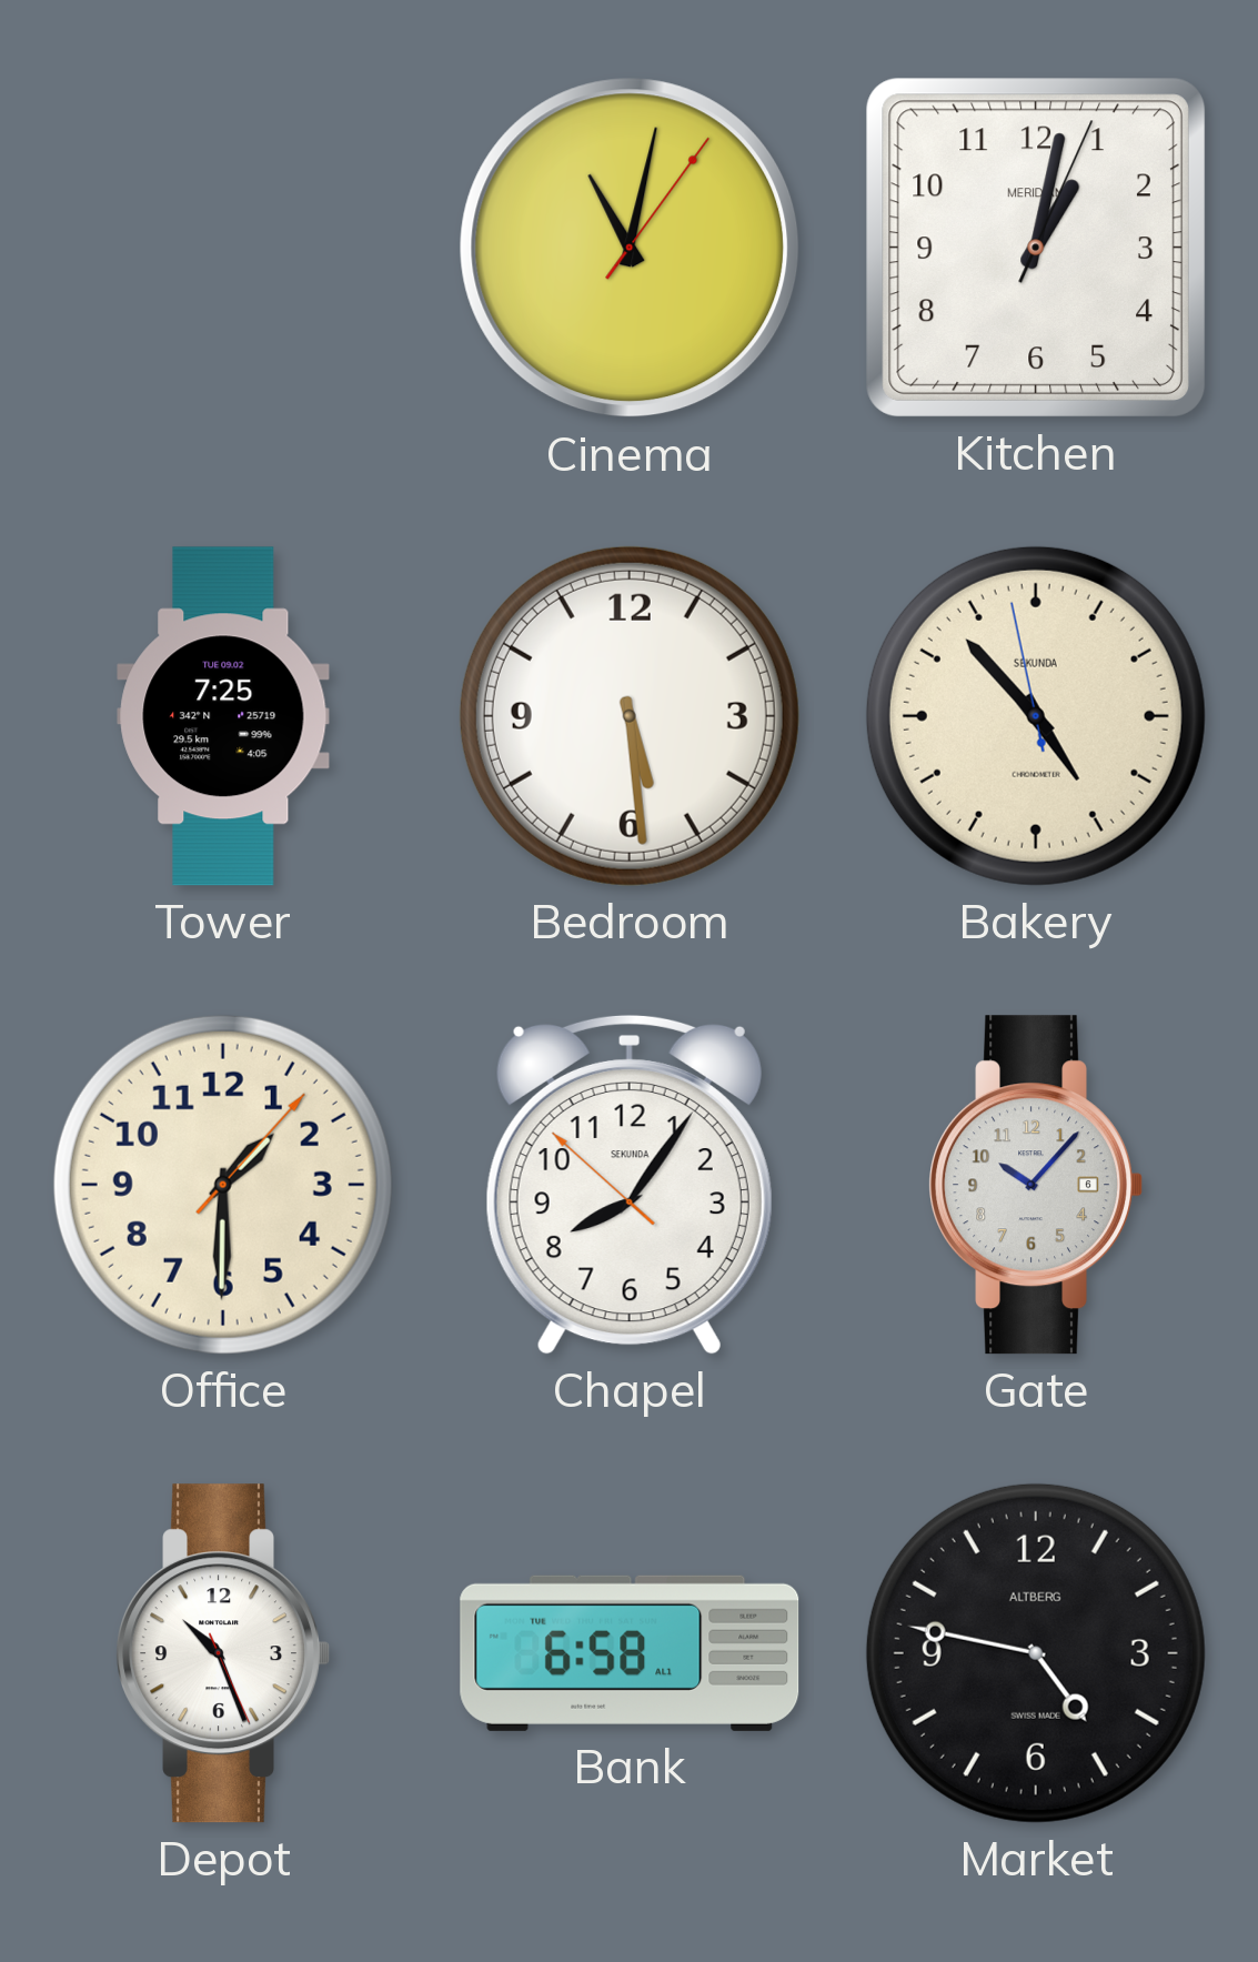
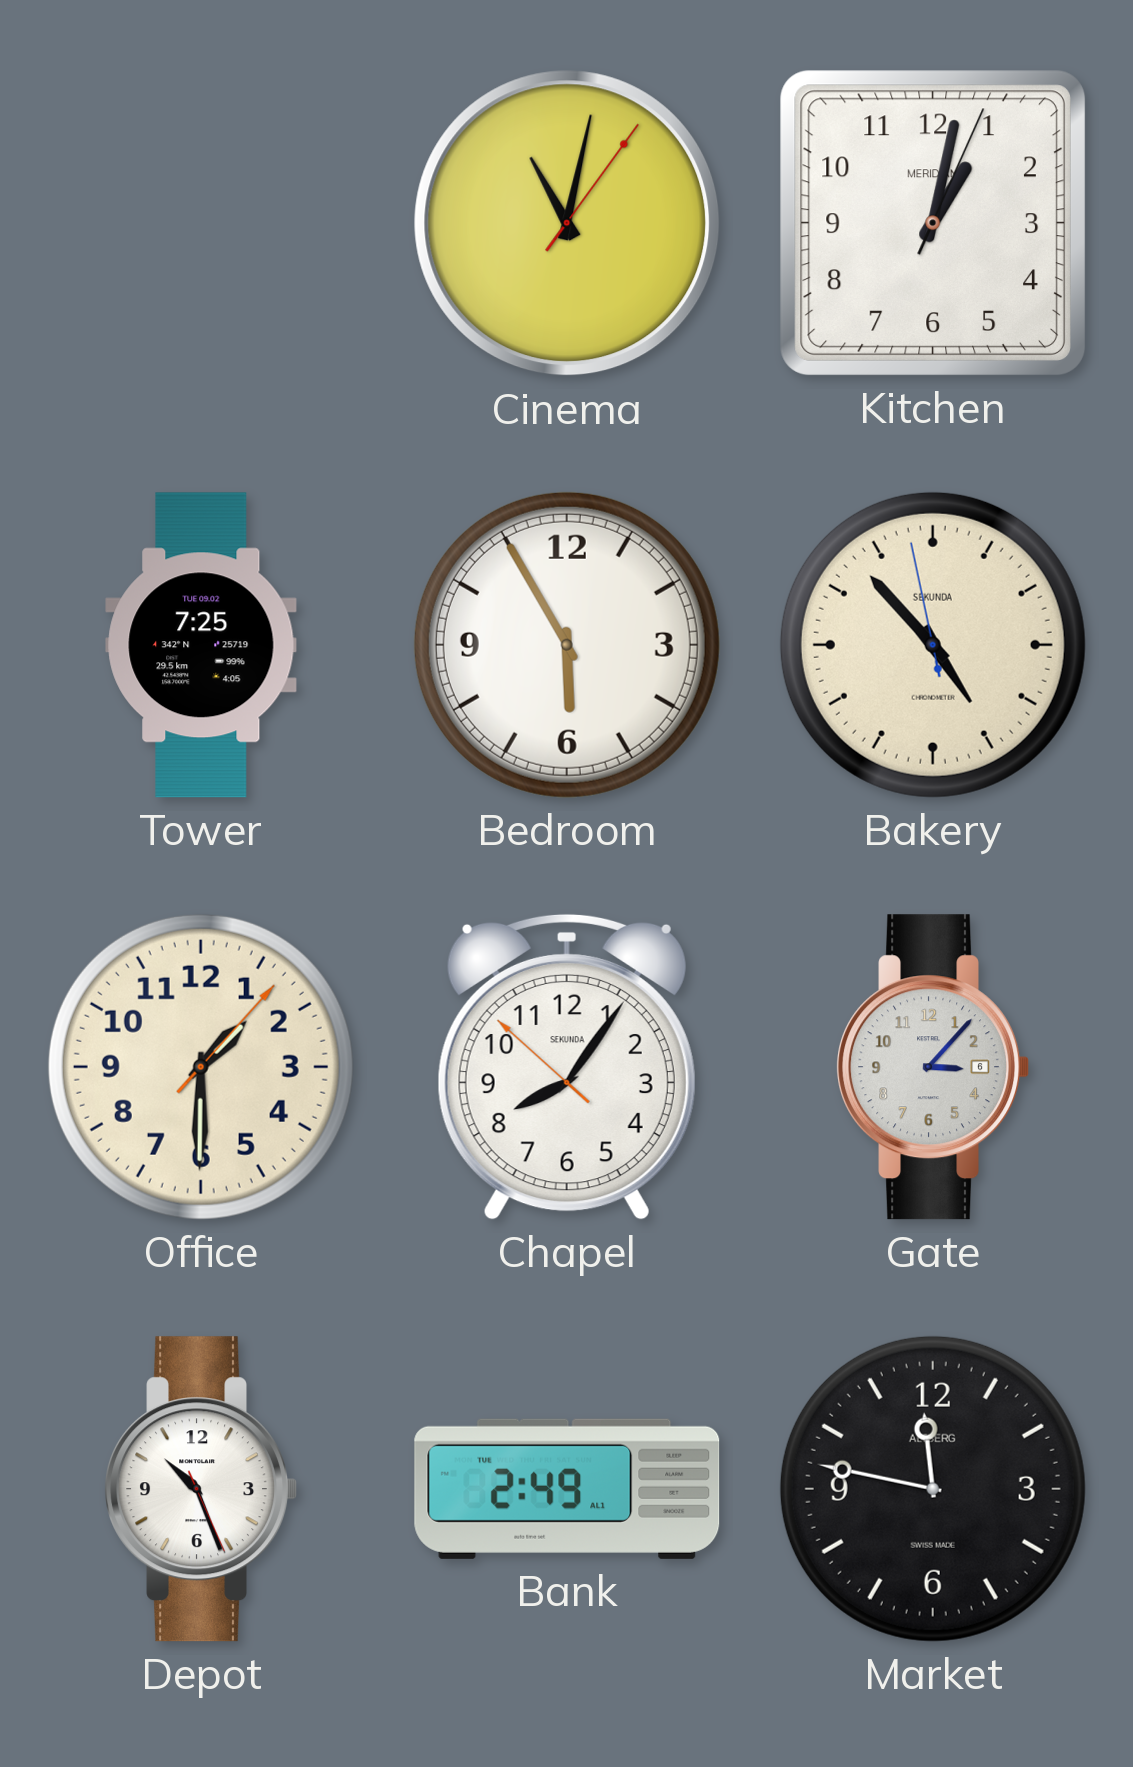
Bedroom: 5:29 -> 5:55 (567, 645)
Gate: 10:07 -> 3:07 (932, 1067)
Bank: 6:58 -> 2:49 (567, 1489)
Market: 4:47 -> 11:47 (933, 1489)
